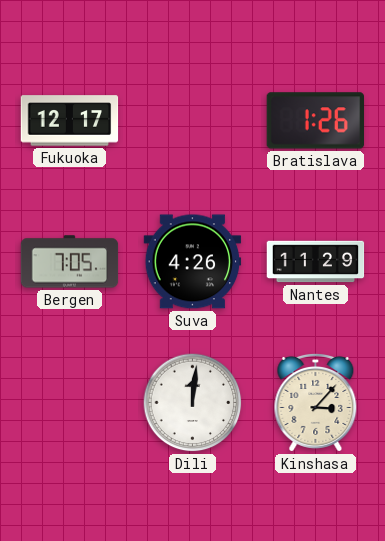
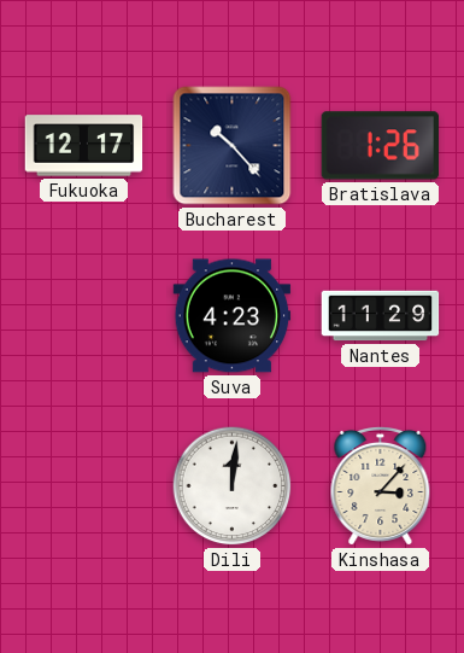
Bucharest: none -> 10:23 (233, 146)
Bergen: 7:05 -> none (70, 262)
Suva: 4:26 -> 4:23 (233, 316)
